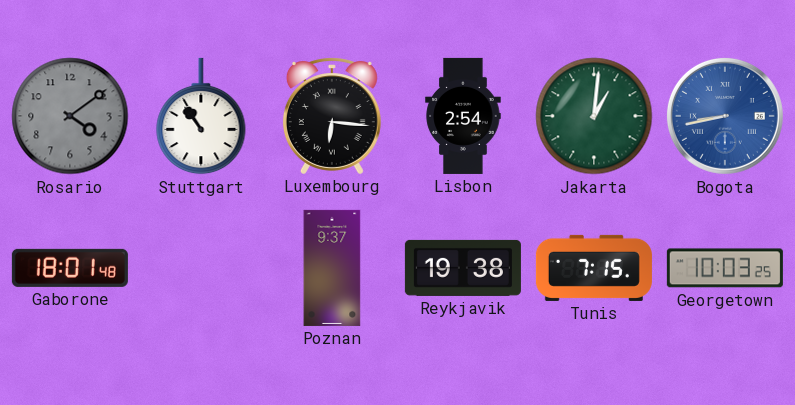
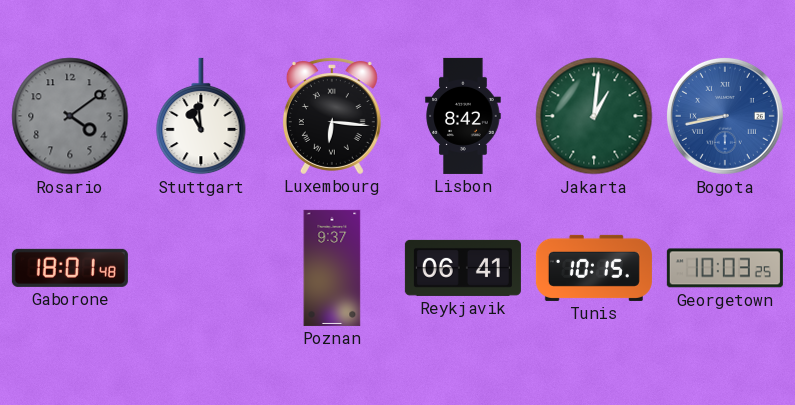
Stuttgart: 10:54 -> 10:59 (201, 116)
Lisbon: 2:54 -> 8:42 (463, 116)
Reykjavik: 19:38 -> 06:41 (463, 268)
Tunis: 7:15 -> 10:15 (594, 268)
